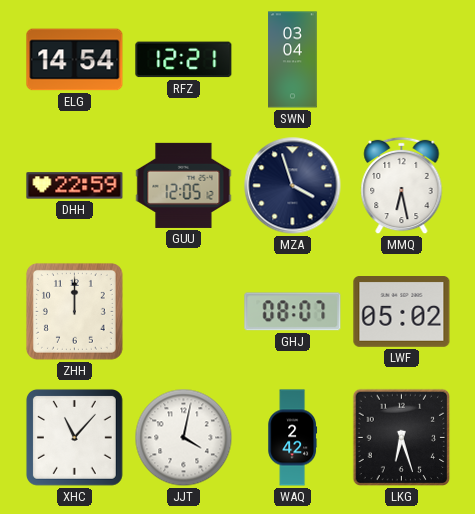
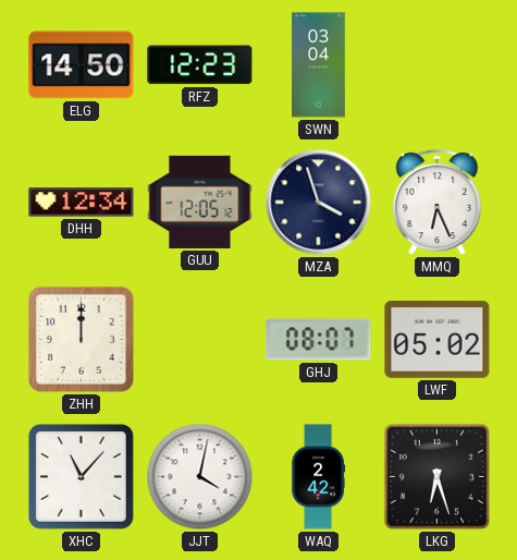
ELG: 14:54 -> 14:50 (82, 65)
RFZ: 12:21 -> 12:23 (200, 65)
DHH: 22:59 -> 12:34 (82, 203)
MMQ: 6:28 -> 6:26 (438, 203)
